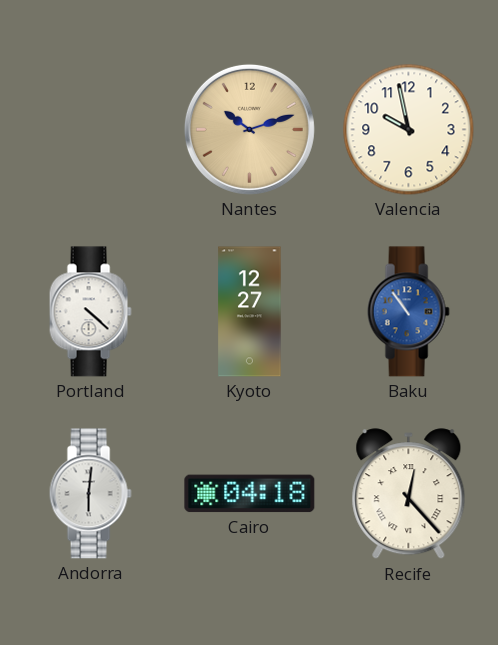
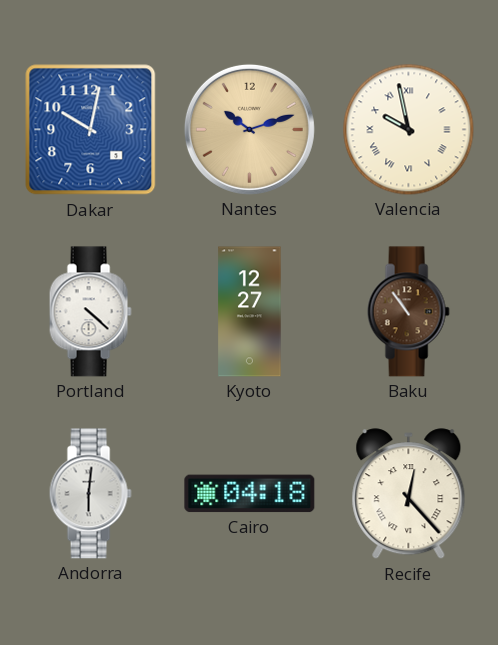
Dakar: none -> 10:02 (91, 130)
Valencia numerals: Arabic -> Roman (409, 130)
Baku dial: blue -> brown (408, 312)
